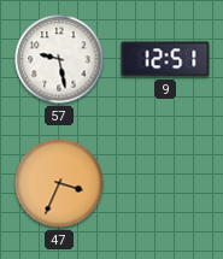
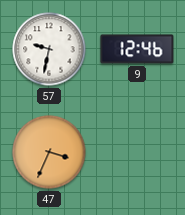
57: 9:28 -> 9:32 (49, 49)
9: 12:51 -> 12:46 (137, 49)
